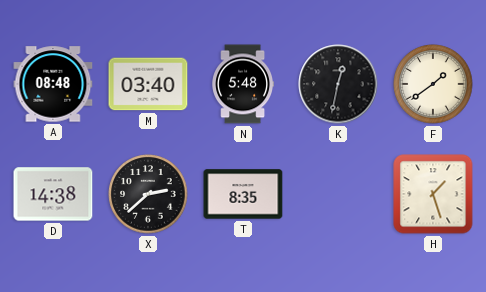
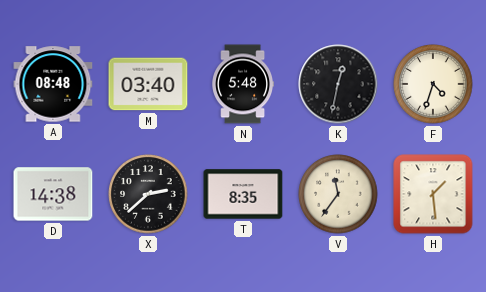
F: 1:39 -> 4:33 (433, 84)
V: none -> 11:36 (338, 194)
H: 1:27 -> 1:29 (433, 194)
